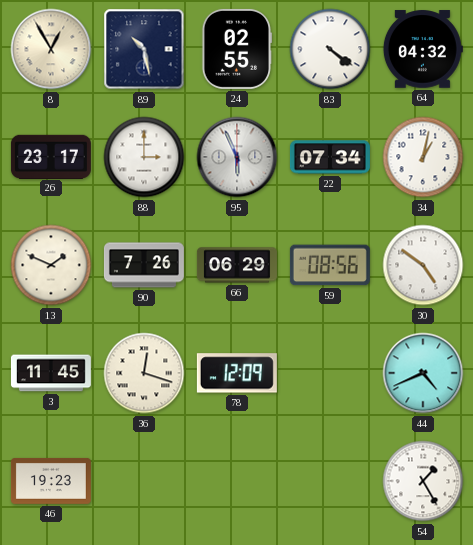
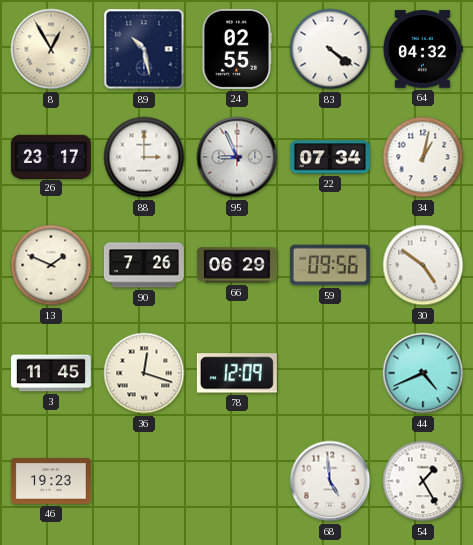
95: 5:56 -> 8:56 (237, 157)
59: 08:56 -> 09:56 (330, 265)
68: none -> 4:59 (330, 481)
